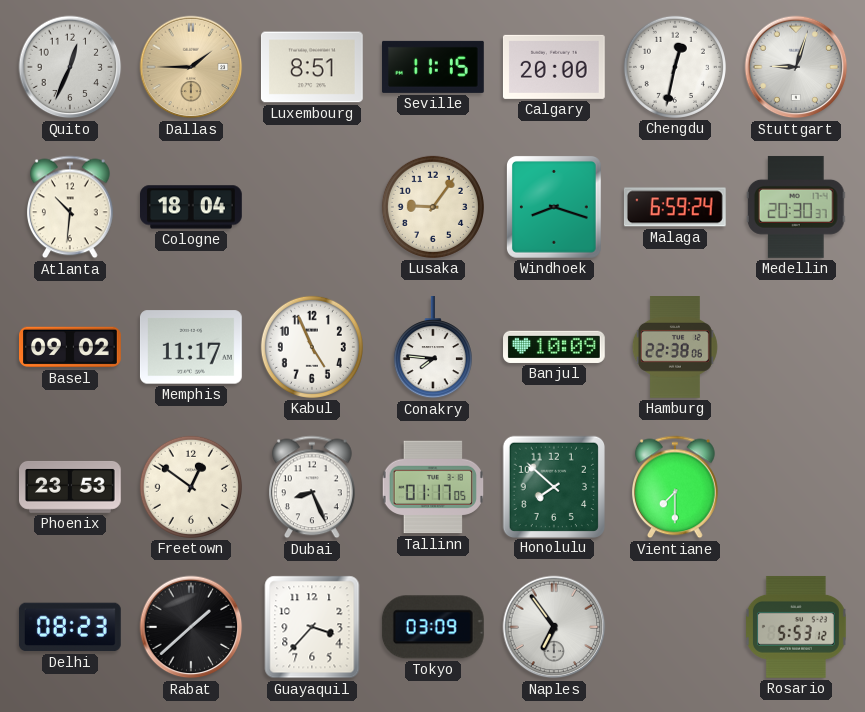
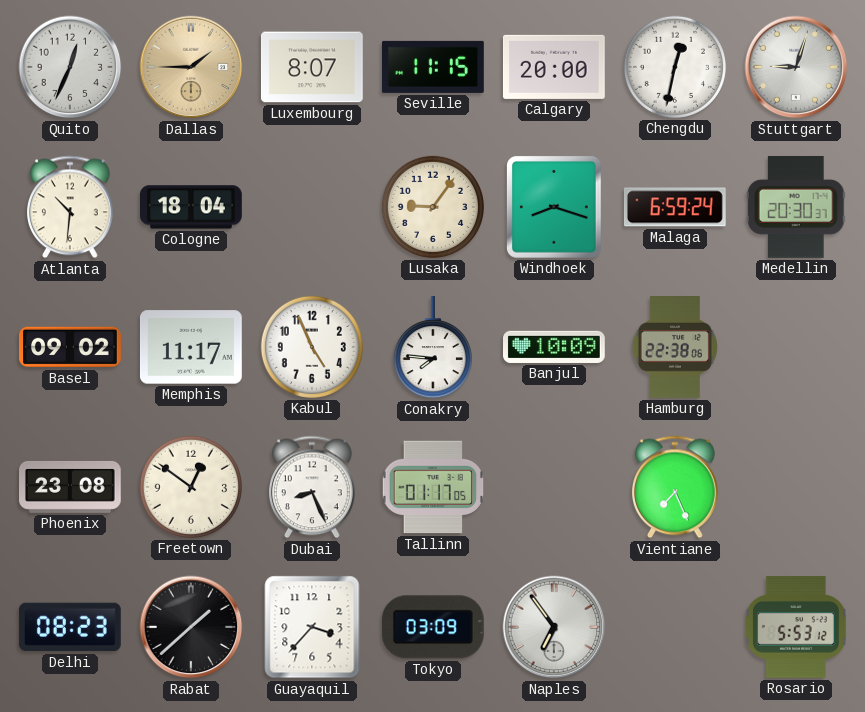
Luxembourg: 8:51 -> 8:07 (312, 67)
Phoenix: 23:53 -> 23:08 (71, 487)
Honolulu: 7:52 -> none (553, 486)
Vientiane: 7:30 -> 7:26 (676, 487)
